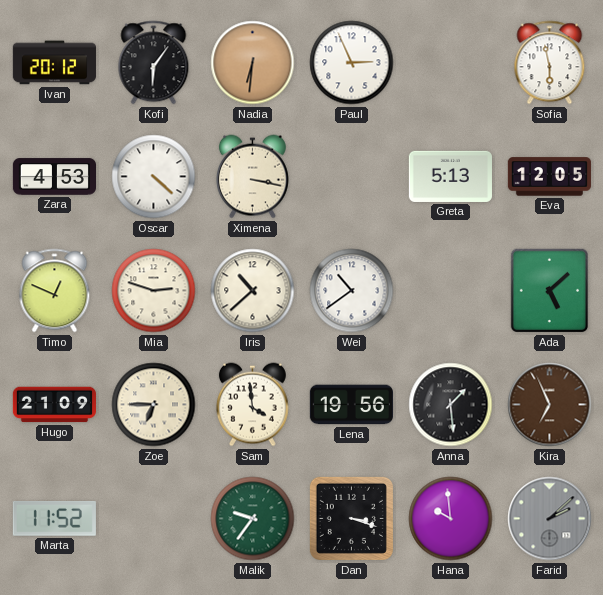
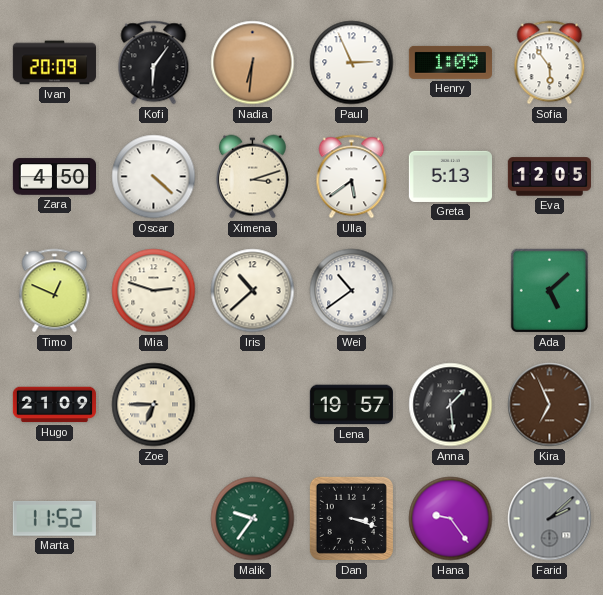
Ivan: 20:12 -> 20:09 (54, 63)
Henry: none -> 1:09 (450, 62)
Sofia: 5:58 -> 5:54 (550, 63)
Zara: 4:53 -> 4:50 (54, 177)
Ximena: 3:17 -> 3:12 (252, 177)
Ulla: none -> 5:39 (352, 177)
Sam: 3:59 -> none (252, 405)
Lena: 19:56 -> 19:57 (351, 405)
Hana: 9:59 -> 9:24 (451, 519)
